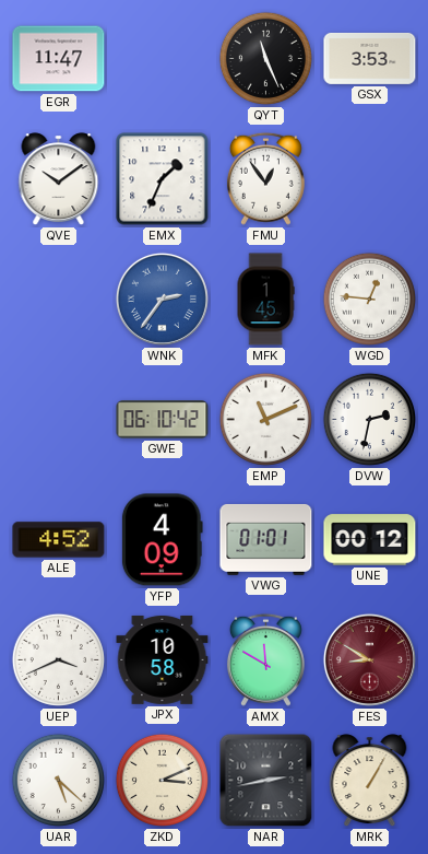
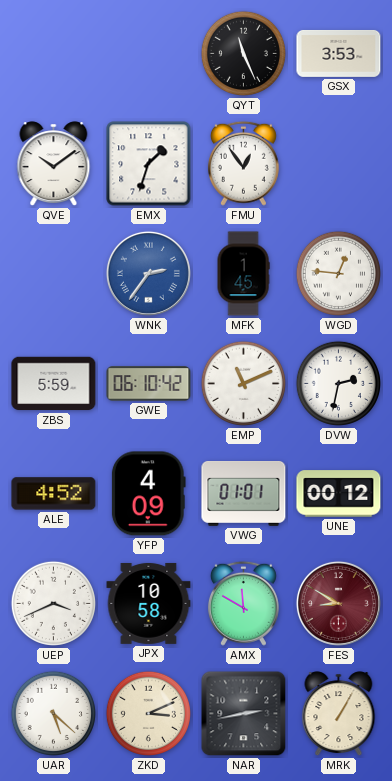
EGR: 11:47 -> none (59, 59)
EMX: 1:34 -> 1:33 (149, 164)
ZBS: none -> 5:59 (54, 384)
